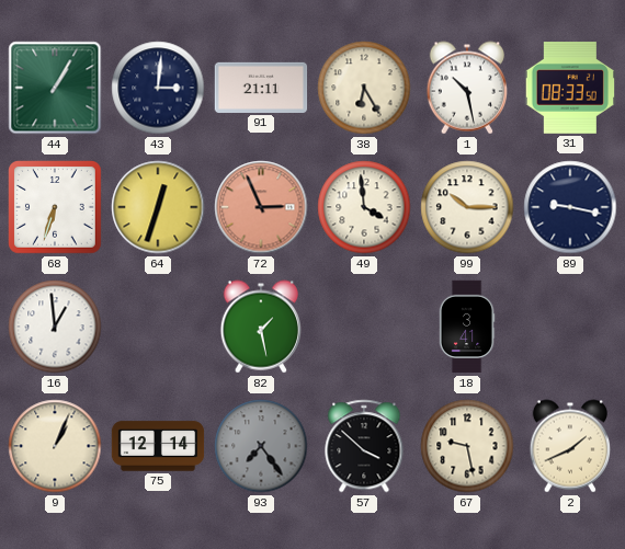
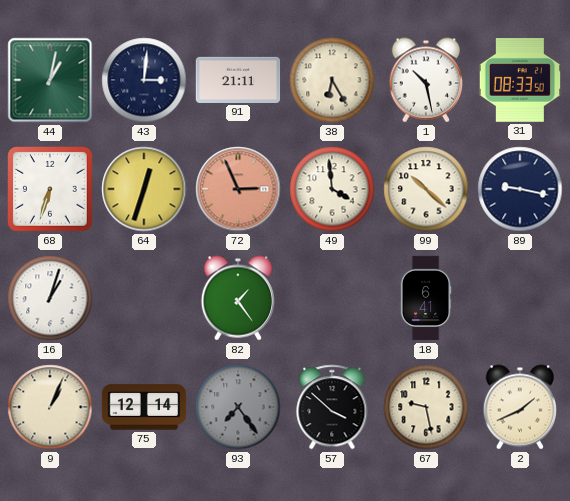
44: 1:05 -> 1:02 (50, 80)
99: 10:15 -> 10:22 (426, 189)
16: 12:59 -> 1:03 (50, 298)
82: 1:28 -> 1:24 (237, 298)
18: 3:41 -> 6:41 (426, 298)
